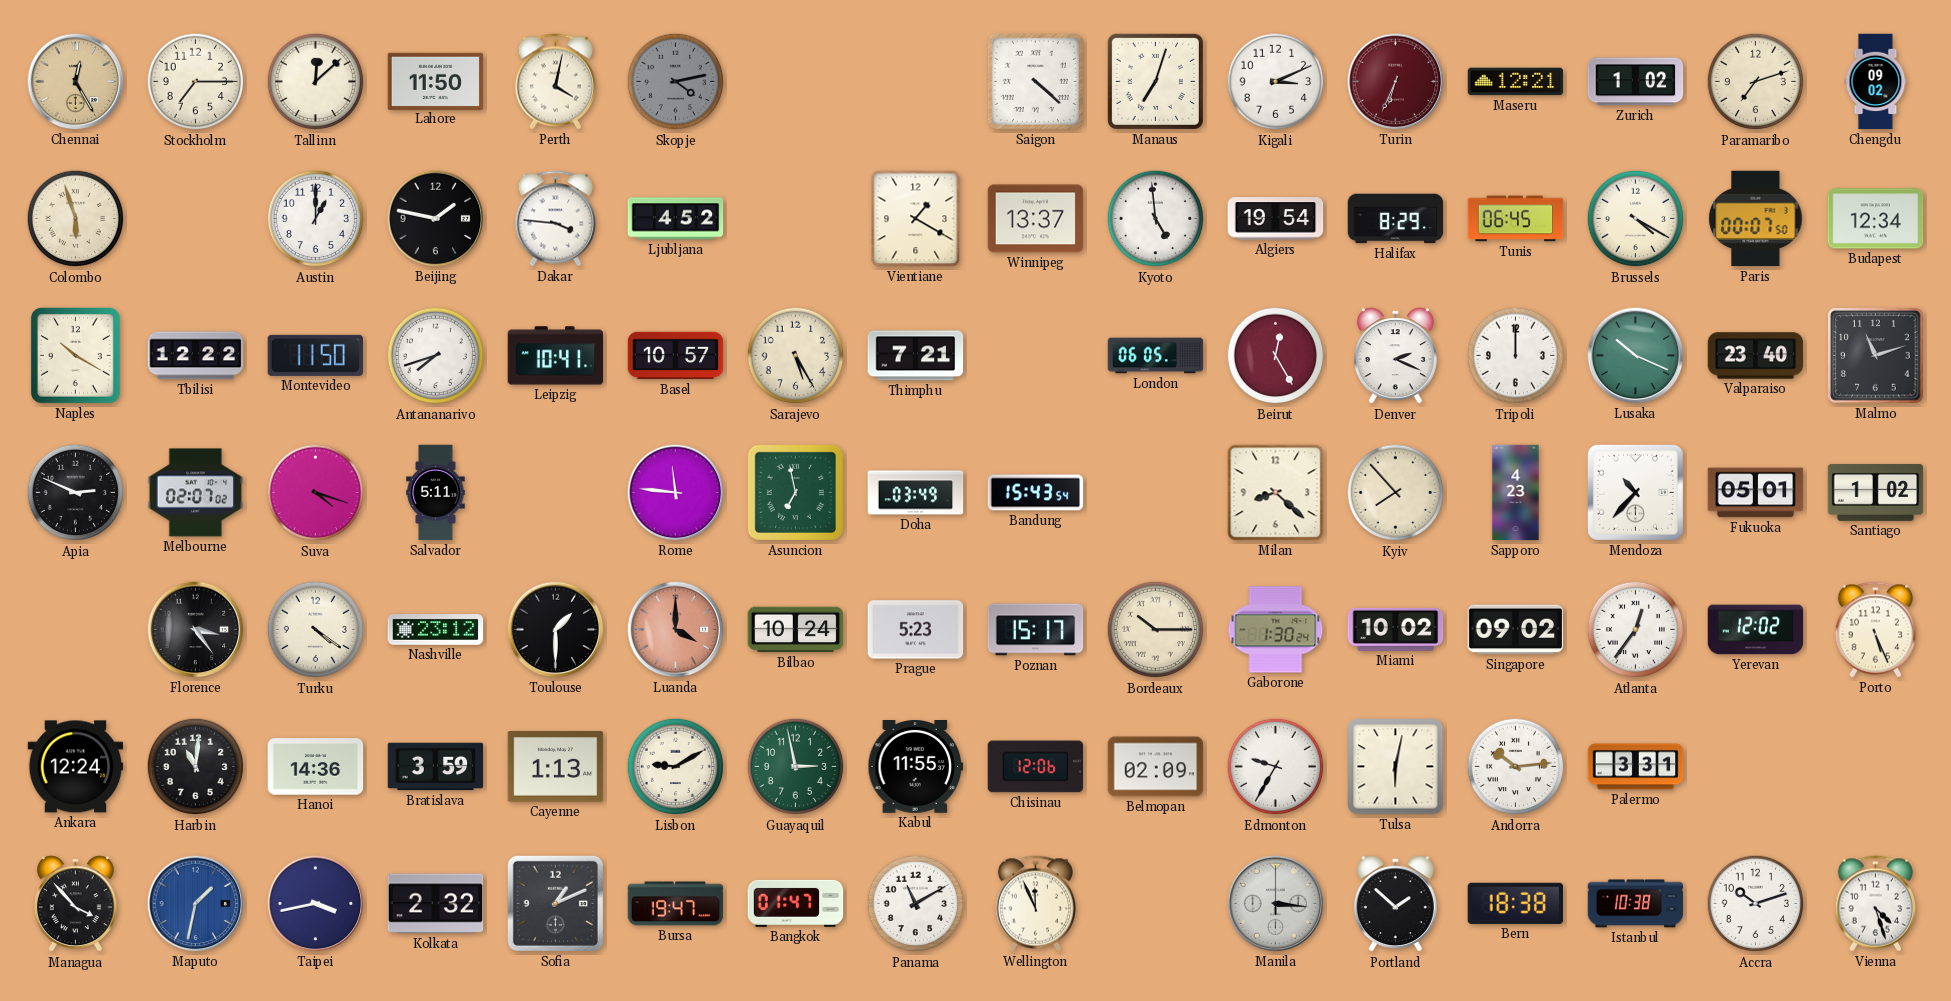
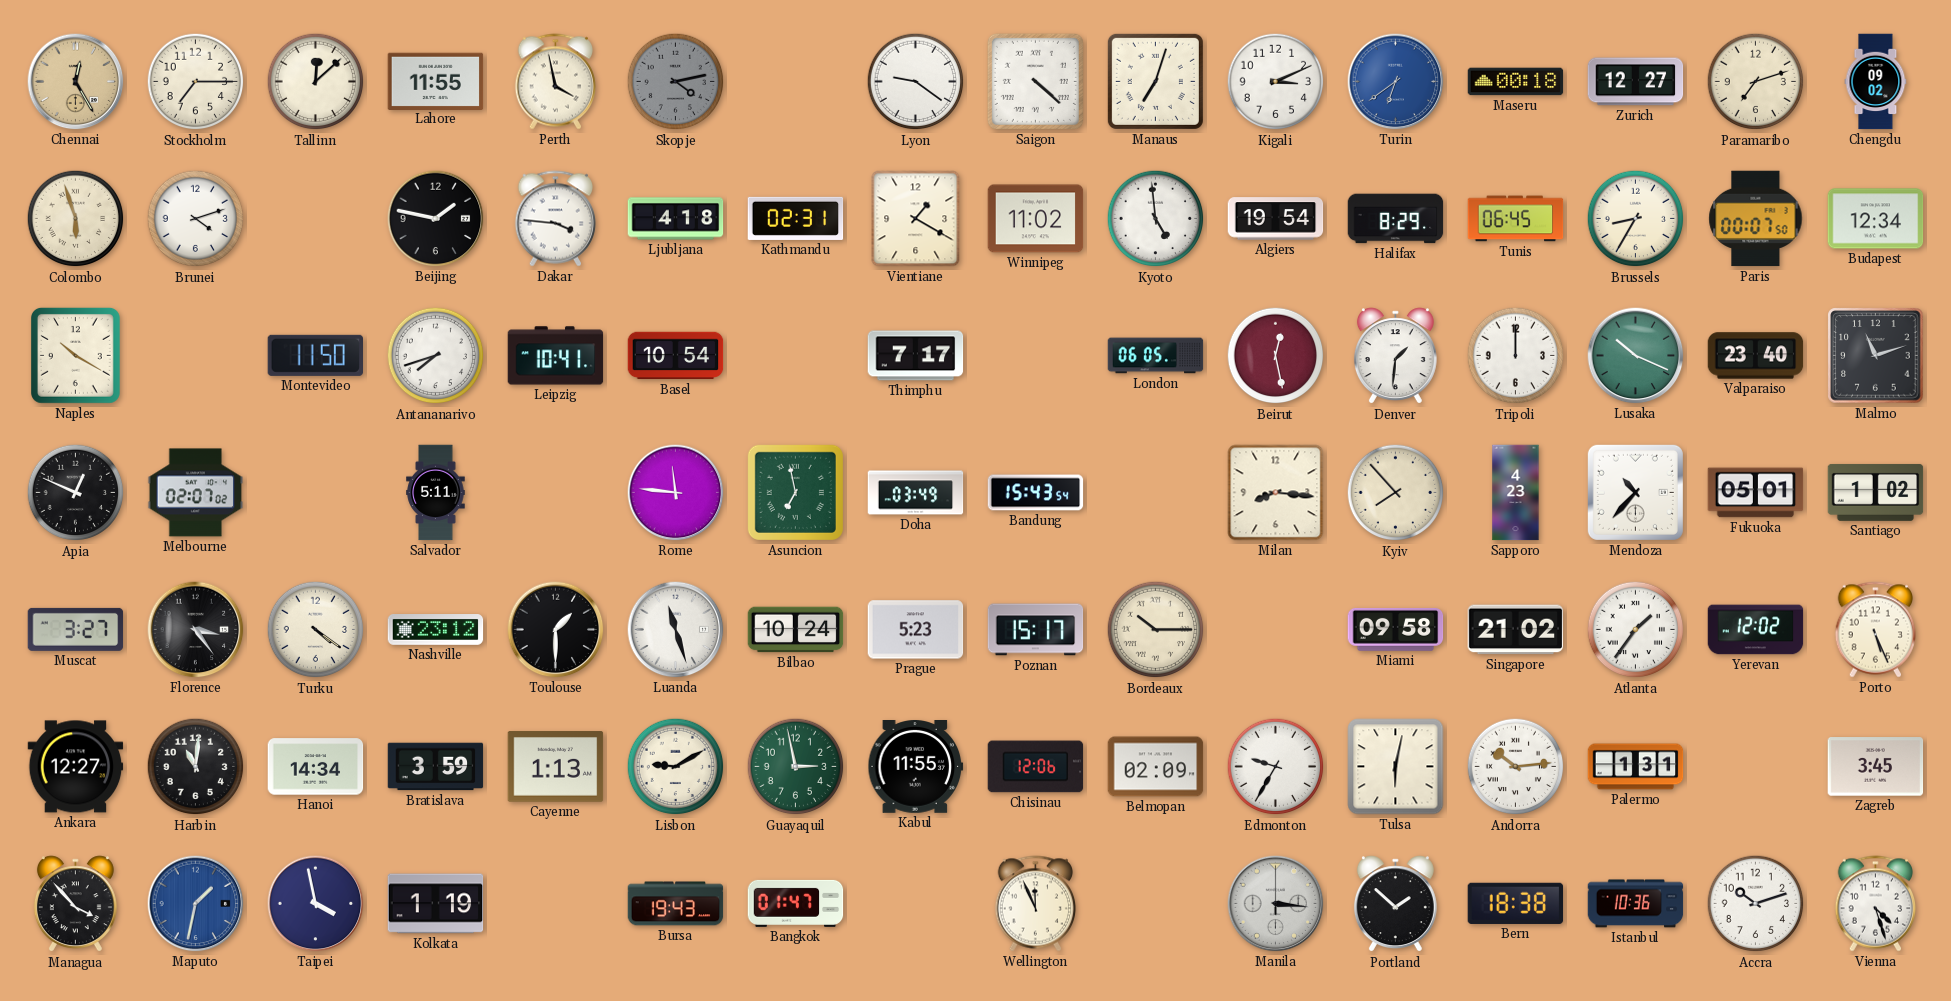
Lahore: 11:50 -> 11:55 (436, 81)
Perth: 4:02 -> 3:58 (556, 82)
Lyon: none -> 9:21 (916, 82)
Turin: 6:34 -> 6:39 (1396, 82)
Turin dial: burgundy -> blue (1396, 82)
Maseru: 12:21 -> 00:18 (1516, 82)
Zurich: 1:02 -> 12:27 (1636, 82)
Brunei: none -> 4:12 (196, 219)
Austin: 1:00 -> none (316, 219)
Ljubljana: 4:52 -> 4:18 (676, 219)
Kathmandu: none -> 02:31 (796, 218)
Winnipeg: 13:37 -> 11:02 (1036, 219)
Brussels: 4:20 -> 8:35 (1636, 219)
Tbilisi: 12:22 -> none (196, 356)
Basel: 10:57 -> 10:54 (676, 356)
Sarajevo: 5:25 -> none (796, 356)
Thimphu: 7:21 -> 7:17 (916, 356)
Beirut: 12:25 -> 12:28 (1276, 356)
Denver: 2:19 -> 1:31 (1395, 356)
Apia: 2:49 -> 12:49 (76, 493)
Suva: 4:18 -> none (316, 493)
Milan: 8:22 -> 8:16 (1276, 493)
Muscat: none -> 3:27 (76, 629)
Luanda: 4:00 -> 11:27 (676, 630)
Luanda dial: salmon -> white (676, 630)
Gaborone: 1:30 -> none (1276, 630)
Miami: 10:02 -> 09:58 (1396, 630)
Singapore: 09:02 -> 21:02 (1516, 630)
Atlanta: 12:36 -> 1:36 (1636, 630)
Ankara: 12:24 -> 12:27 (76, 767)
Hanoi: 14:36 -> 14:34 (316, 767)
Palermo: 3:31 -> 1:31 (1636, 767)
Zagreb: none -> 3:45 (1876, 767)
Taipei: 3:43 -> 3:58 (316, 904)
Kolkata: 2:32 -> 1:19 (436, 904)
Sofia: 1:11 -> none (555, 903)
Bursa: 19:47 -> 19:43 (676, 904)
Panama: 11:10 -> none (916, 904)
Istanbul: 10:38 -> 10:36 (1636, 904)
